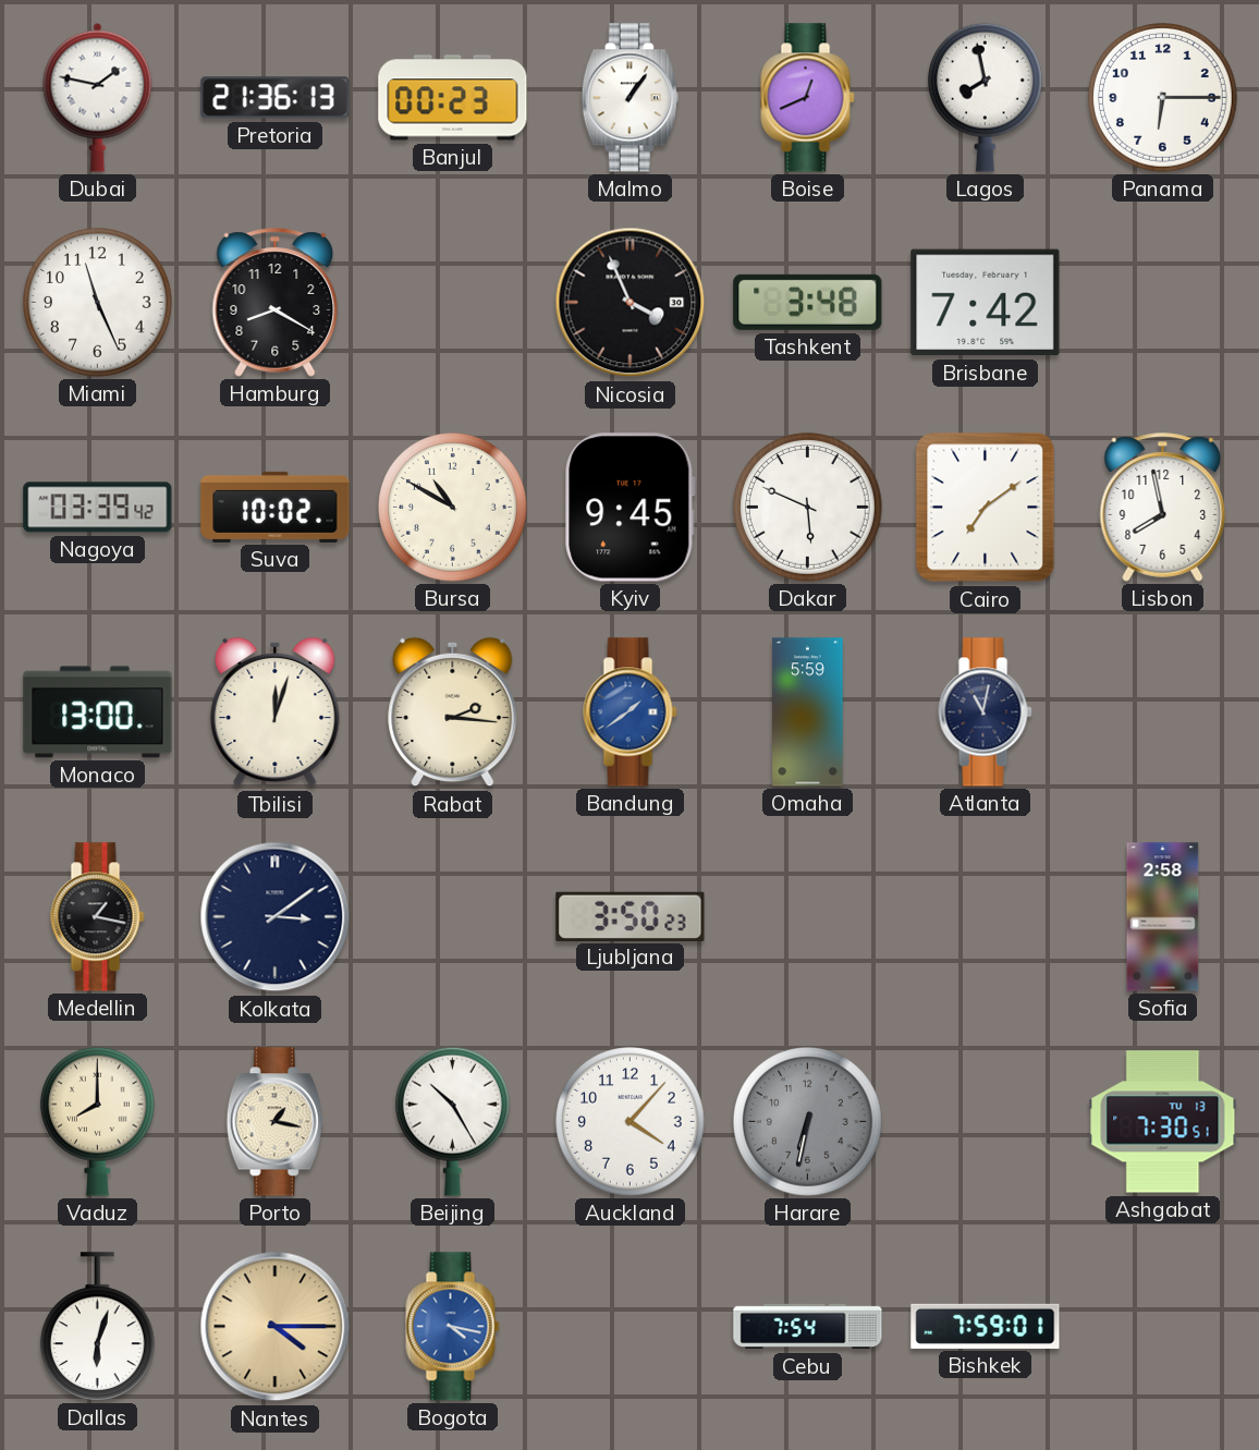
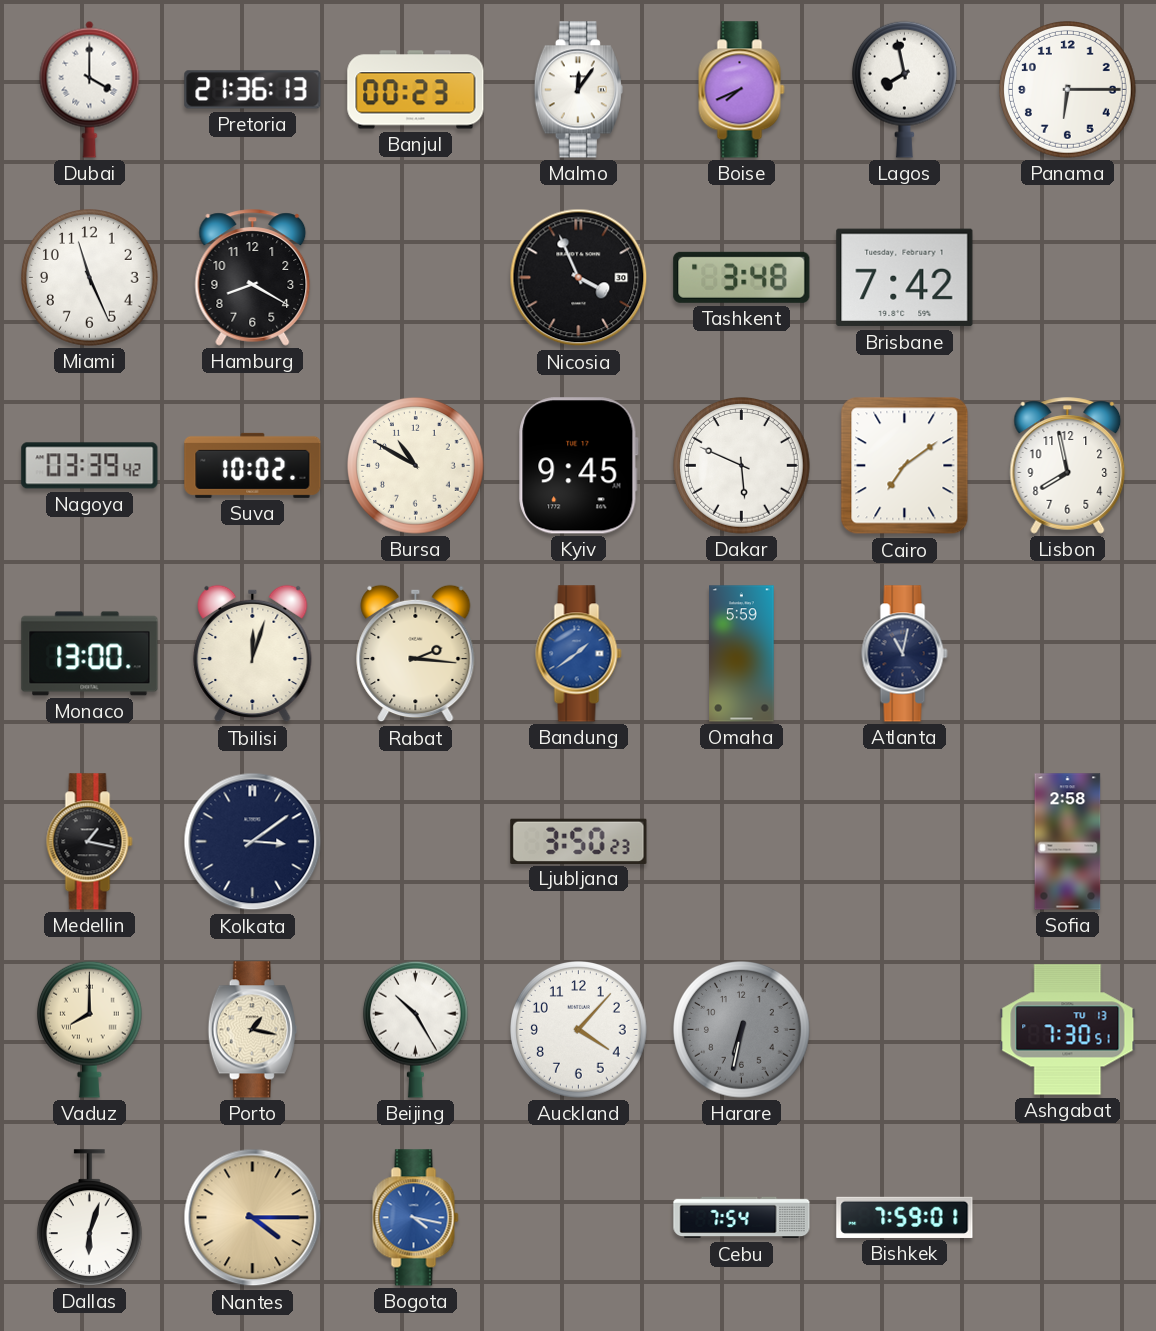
Dubai: 1:47 -> 4:00 (90, 89)
Malmo: 1:06 -> 12:06 (578, 90)
Boise: 12:41 -> 7:41 (742, 90)
